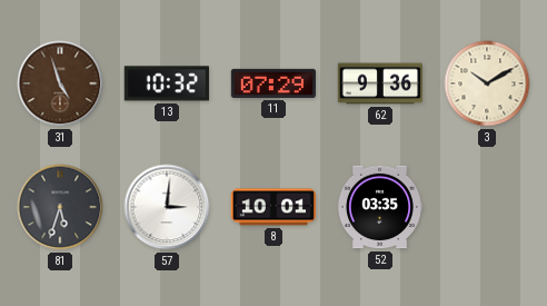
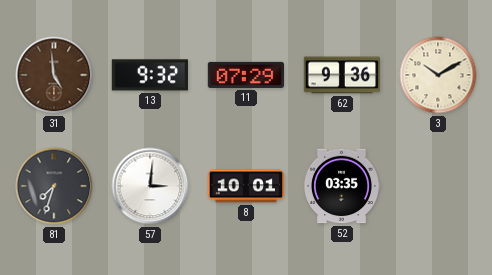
31: 4:57 -> 4:59 (54, 75)
13: 10:32 -> 9:32 (150, 75)
81: 5:33 -> 7:33 (54, 186)
